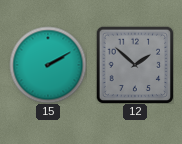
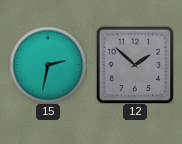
15: 2:10 -> 2:32 (48, 65)
